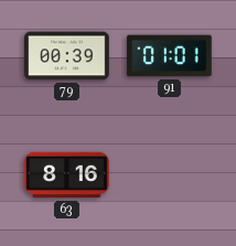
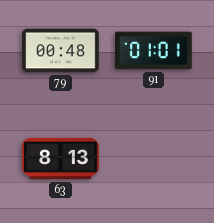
79: 00:39 -> 00:48 (61, 51)
63: 8:16 -> 8:13 (61, 159)
